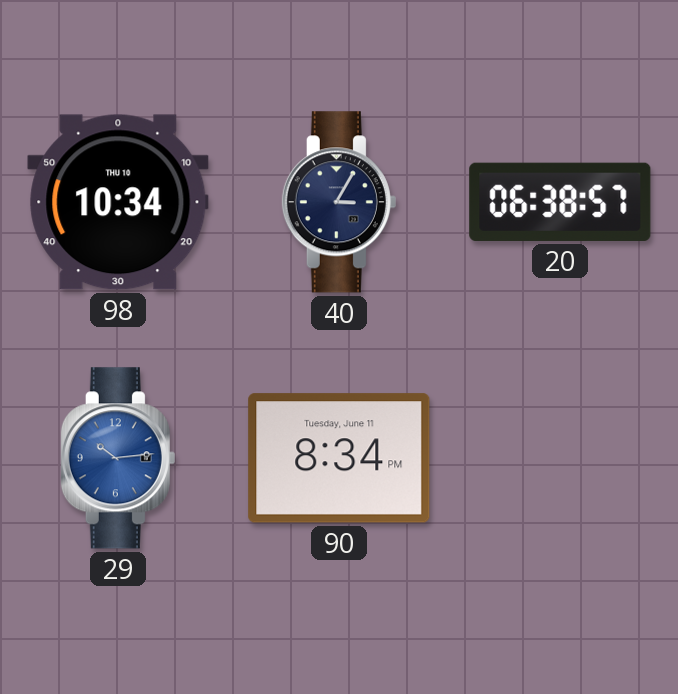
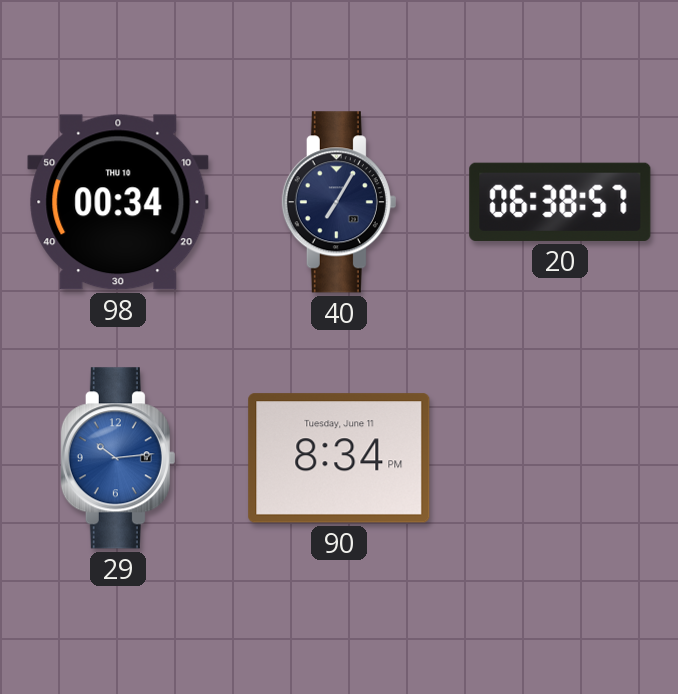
98: 10:34 -> 00:34 (118, 202)
40: 3:05 -> 7:05 (339, 202)
